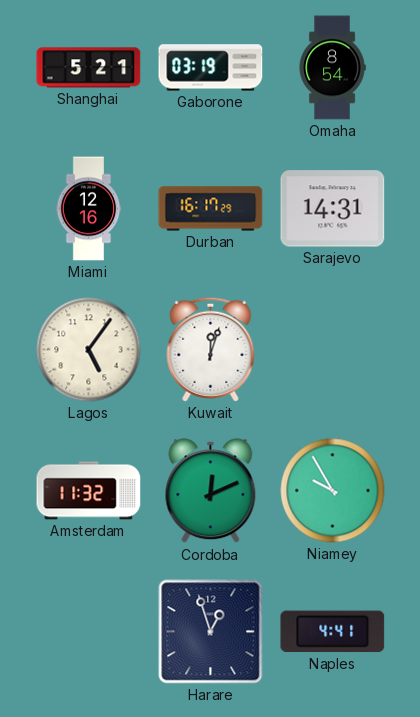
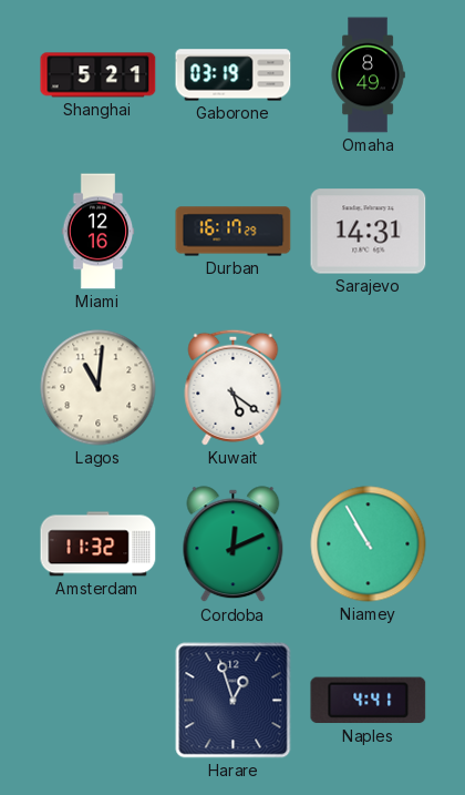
Omaha: 8:54 -> 8:49 (368, 75)
Lagos: 5:06 -> 11:01 (99, 388)
Kuwait: 12:03 -> 5:21 (234, 387)
Niamey: 9:55 -> 10:55 (369, 544)
